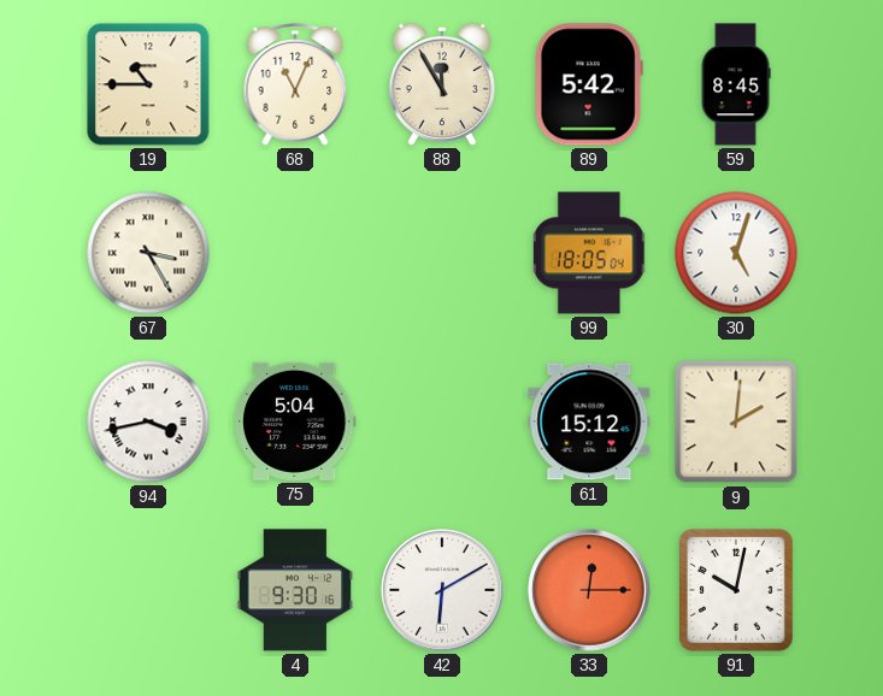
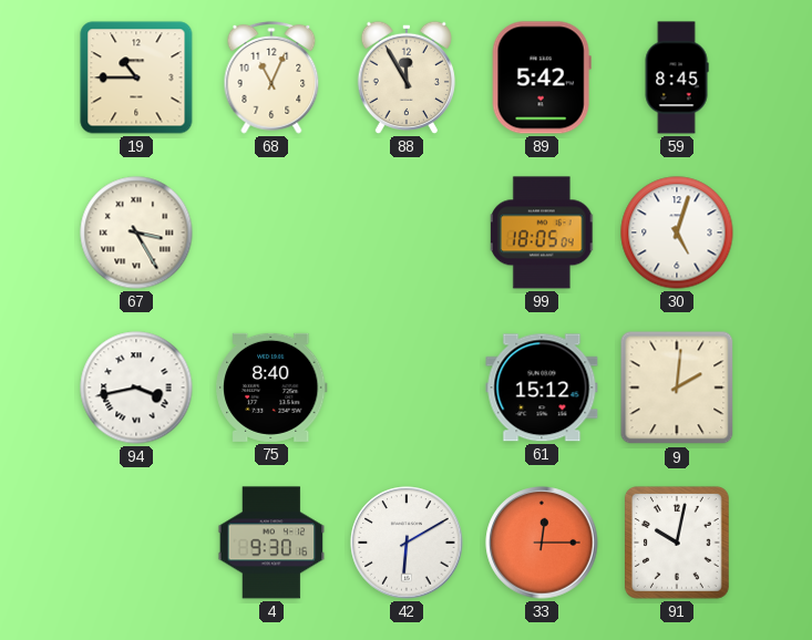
75: 5:04 -> 8:40 (271, 388)
